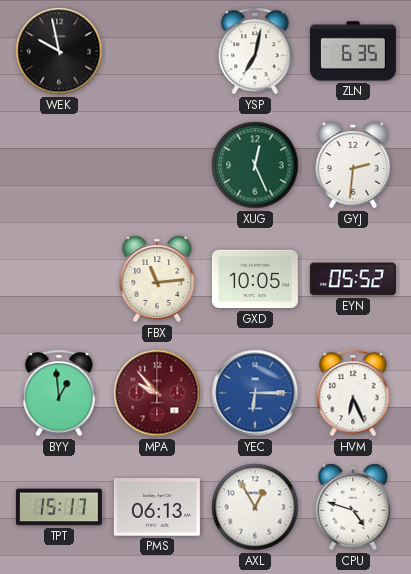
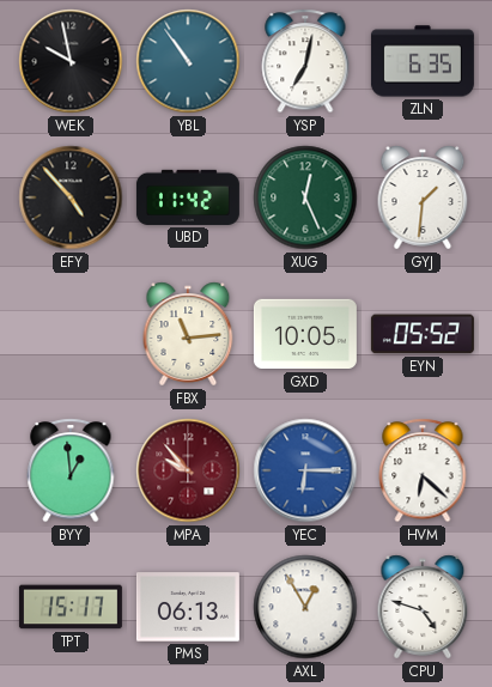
YBL: none -> 10:54 (188, 61)
EFY: none -> 4:53 (71, 197)
UBD: none -> 11:42 (188, 197)
GYJ: 2:31 -> 1:31 (423, 197)
HVM: 6:26 -> 6:22 (423, 470)
